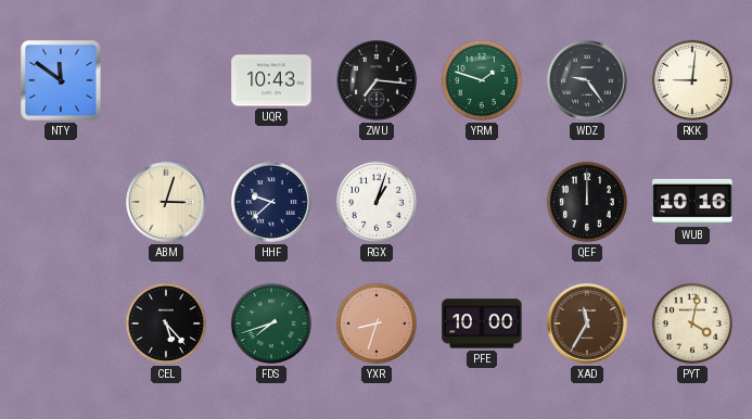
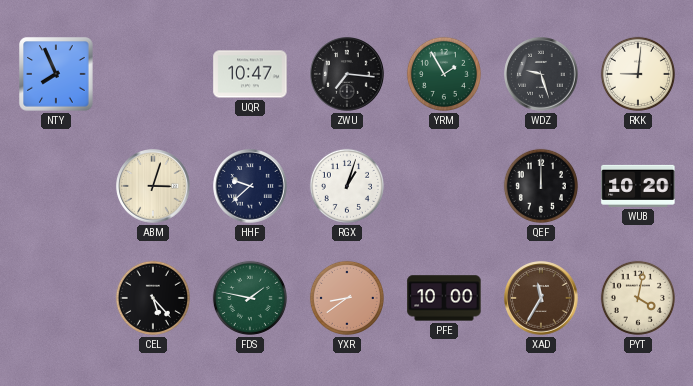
NTY: 11:51 -> 7:56 (56, 74)
UQR: 10:43 -> 10:47 (250, 74)
YRM: 1:48 -> 1:55 (444, 74)
WDZ: 9:24 -> 9:27 (541, 74)
WUB: 10:16 -> 10:20 (638, 186)
FDS: 7:42 -> 1:47 (250, 298)
YXR: 8:33 -> 8:39 (347, 298)
